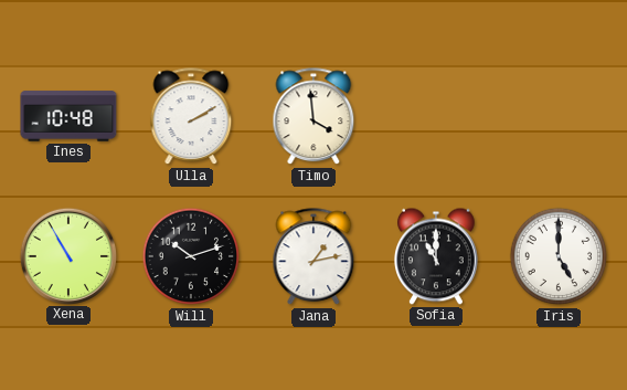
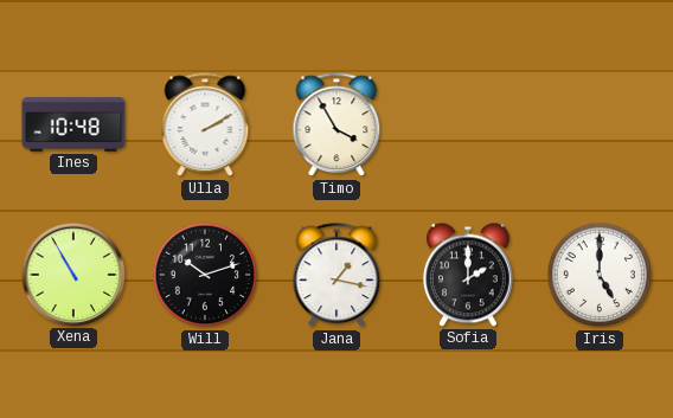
Timo: 3:59 -> 3:55 (336, 126)
Jana: 1:13 -> 1:17 (336, 276)
Sofia: 11:00 -> 2:00 (468, 275)
